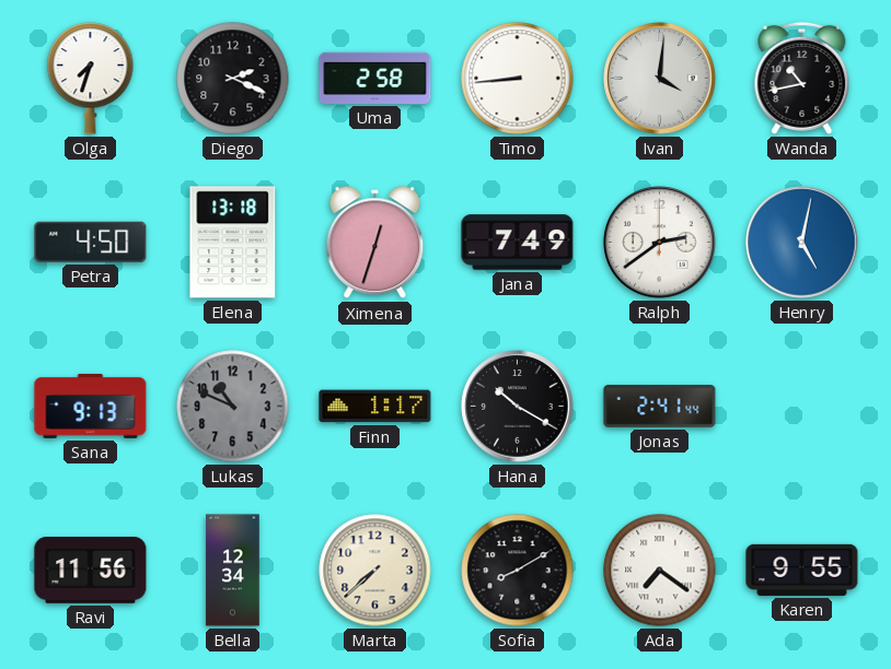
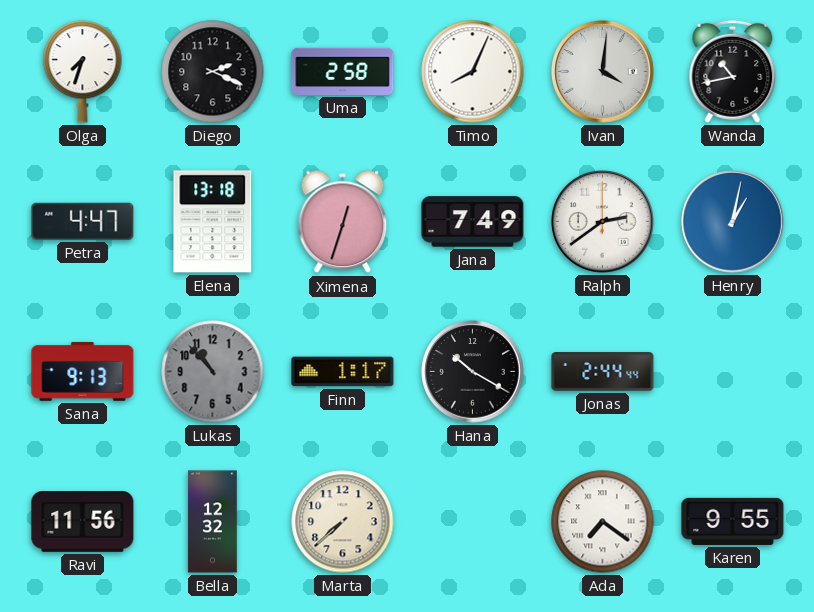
Timo: 8:44 -> 8:04 (473, 72)
Petra: 4:50 -> 4:47 (83, 221)
Henry: 5:02 -> 1:02 (733, 222)
Lukas: 10:49 -> 10:53 (213, 372)
Jonas: 2:41 -> 2:44 (603, 372)
Bella: 12:34 -> 12:32 (213, 522)
Sofia: 8:10 -> none (518, 571)
